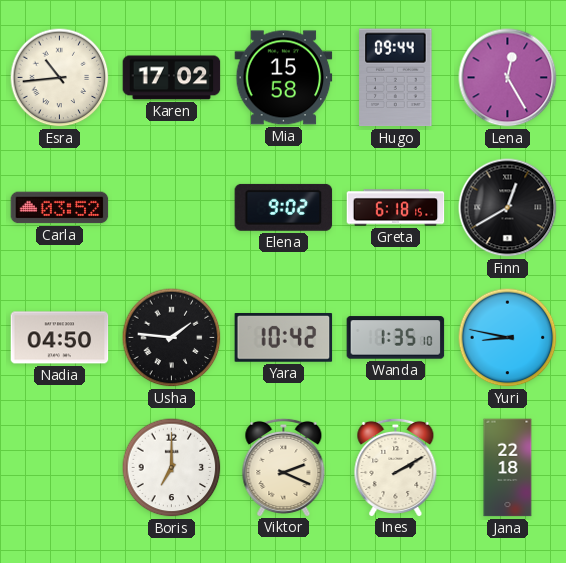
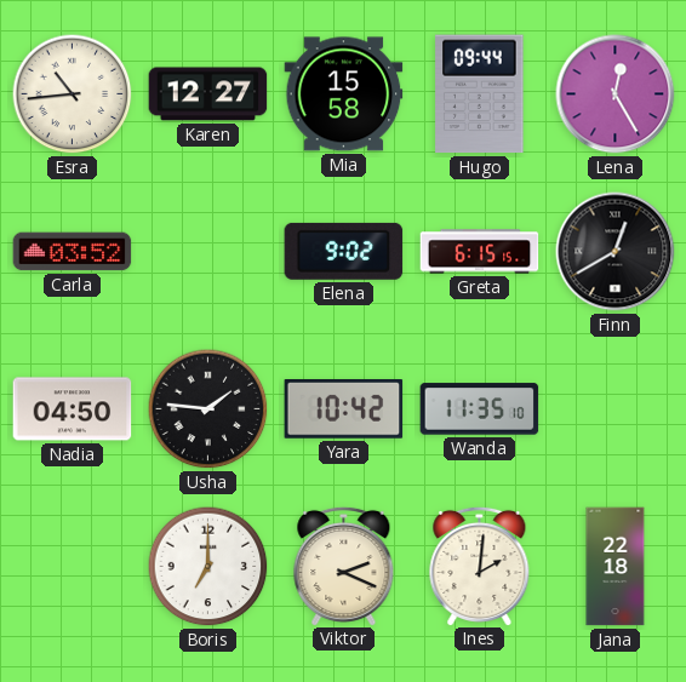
Karen: 17:02 -> 12:27 (208, 94)
Greta: 6:18 -> 6:15 (480, 252)
Wanda: 1:35 -> 11:35 (480, 409)
Yuri: 8:47 -> none (508, 338)
Ines: 2:10 -> 2:01 (480, 566)
